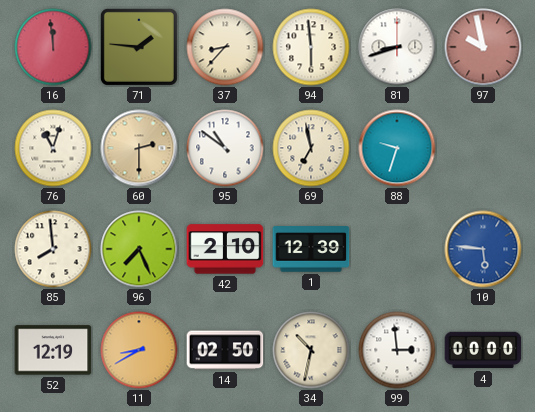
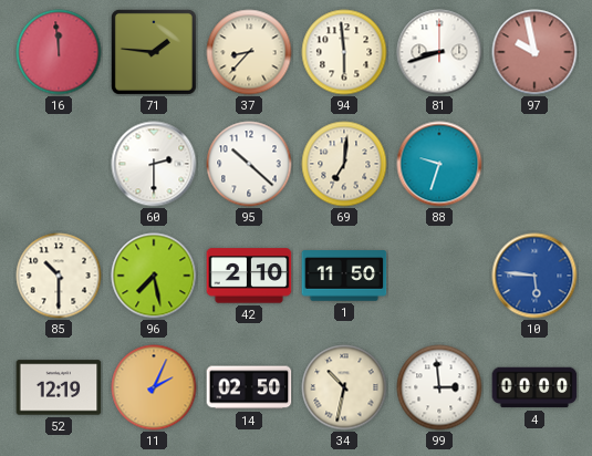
76: 11:03 -> none (53, 148)
60 dial: champagne -> white (154, 164)
95: 10:51 -> 10:22 (249, 164)
69: 6:58 -> 7:01 (344, 164)
85: 7:59 -> 10:30 (59, 276)
96: 7:26 -> 7:28 (154, 276)
1: 12:39 -> 11:50 (344, 276)
11: 8:40 -> 2:04 (154, 387)
